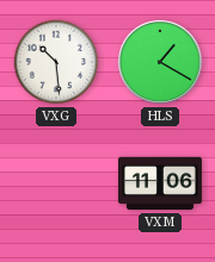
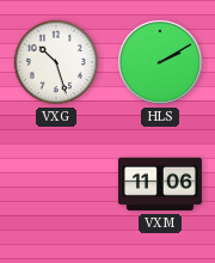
VXG: 10:29 -> 10:27 (56, 62)
HLS: 1:20 -> 2:10 (161, 63)
